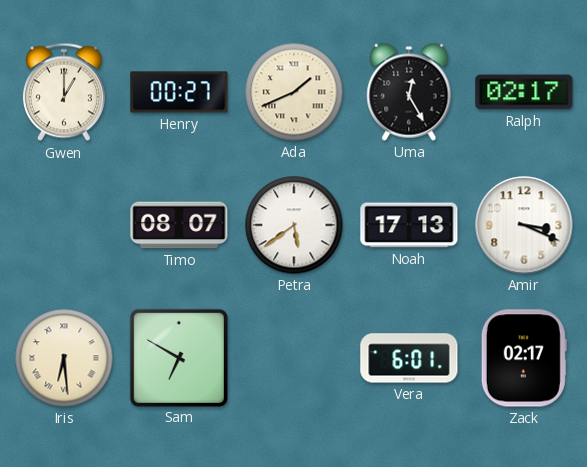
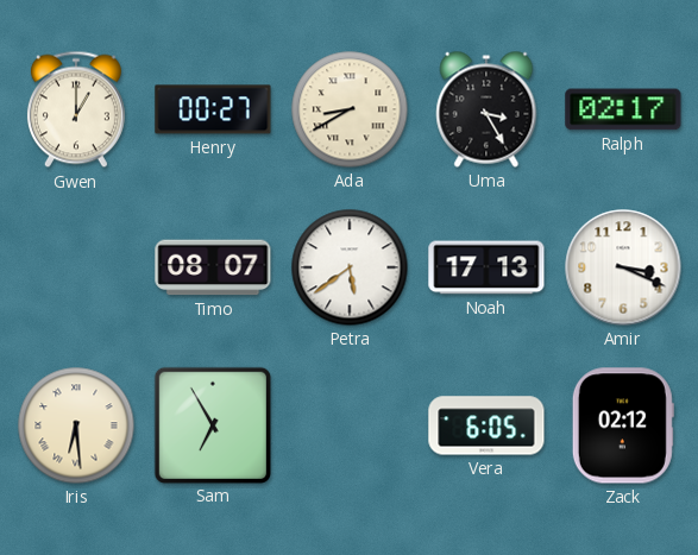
Ada: 1:41 -> 8:40 (350, 109)
Uma: 12:25 -> 3:25 (486, 109)
Sam: 6:50 -> 6:55 (212, 424)
Vera: 6:01 -> 6:05 (486, 425)
Zack: 02:17 -> 02:12 (623, 425)
